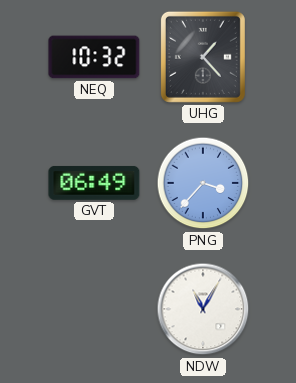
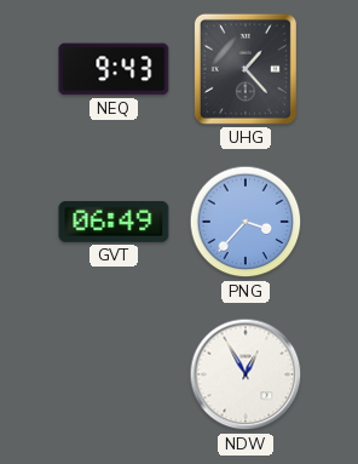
NEQ: 10:32 -> 9:43 (114, 69)
NDW: 11:05 -> 12:55 (246, 374)
